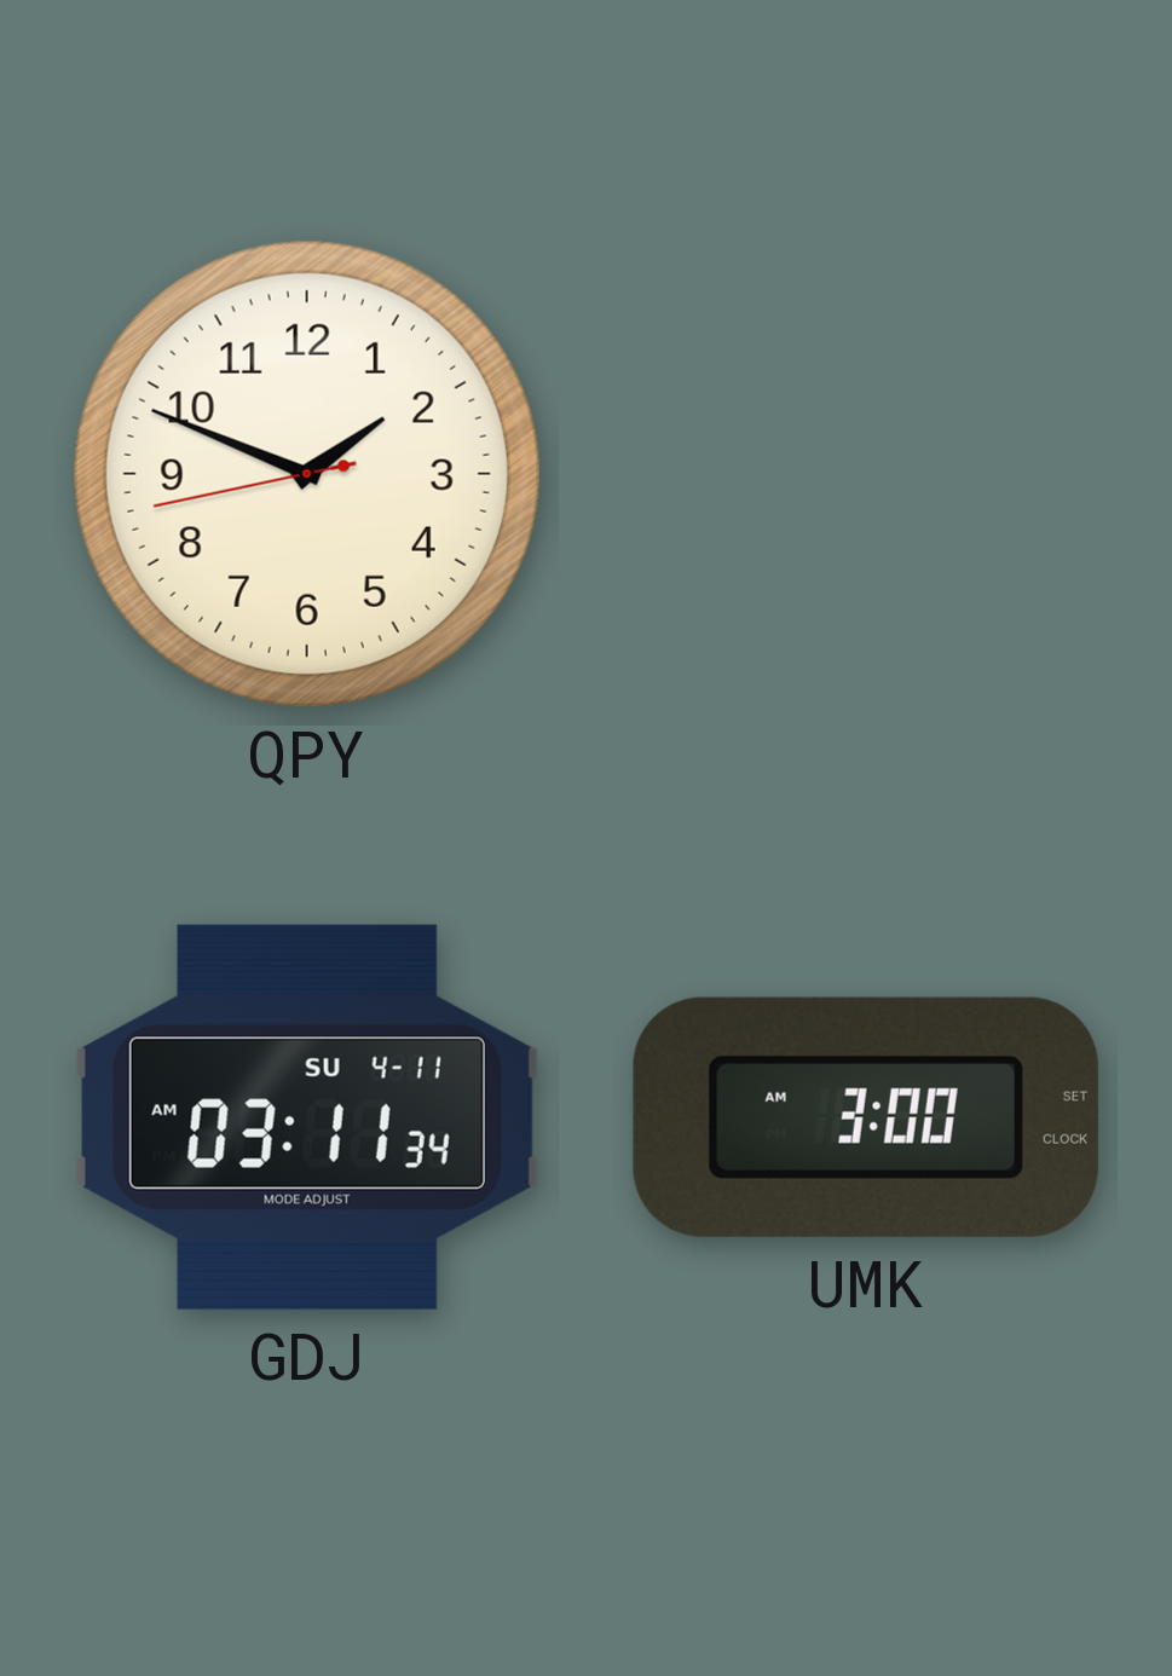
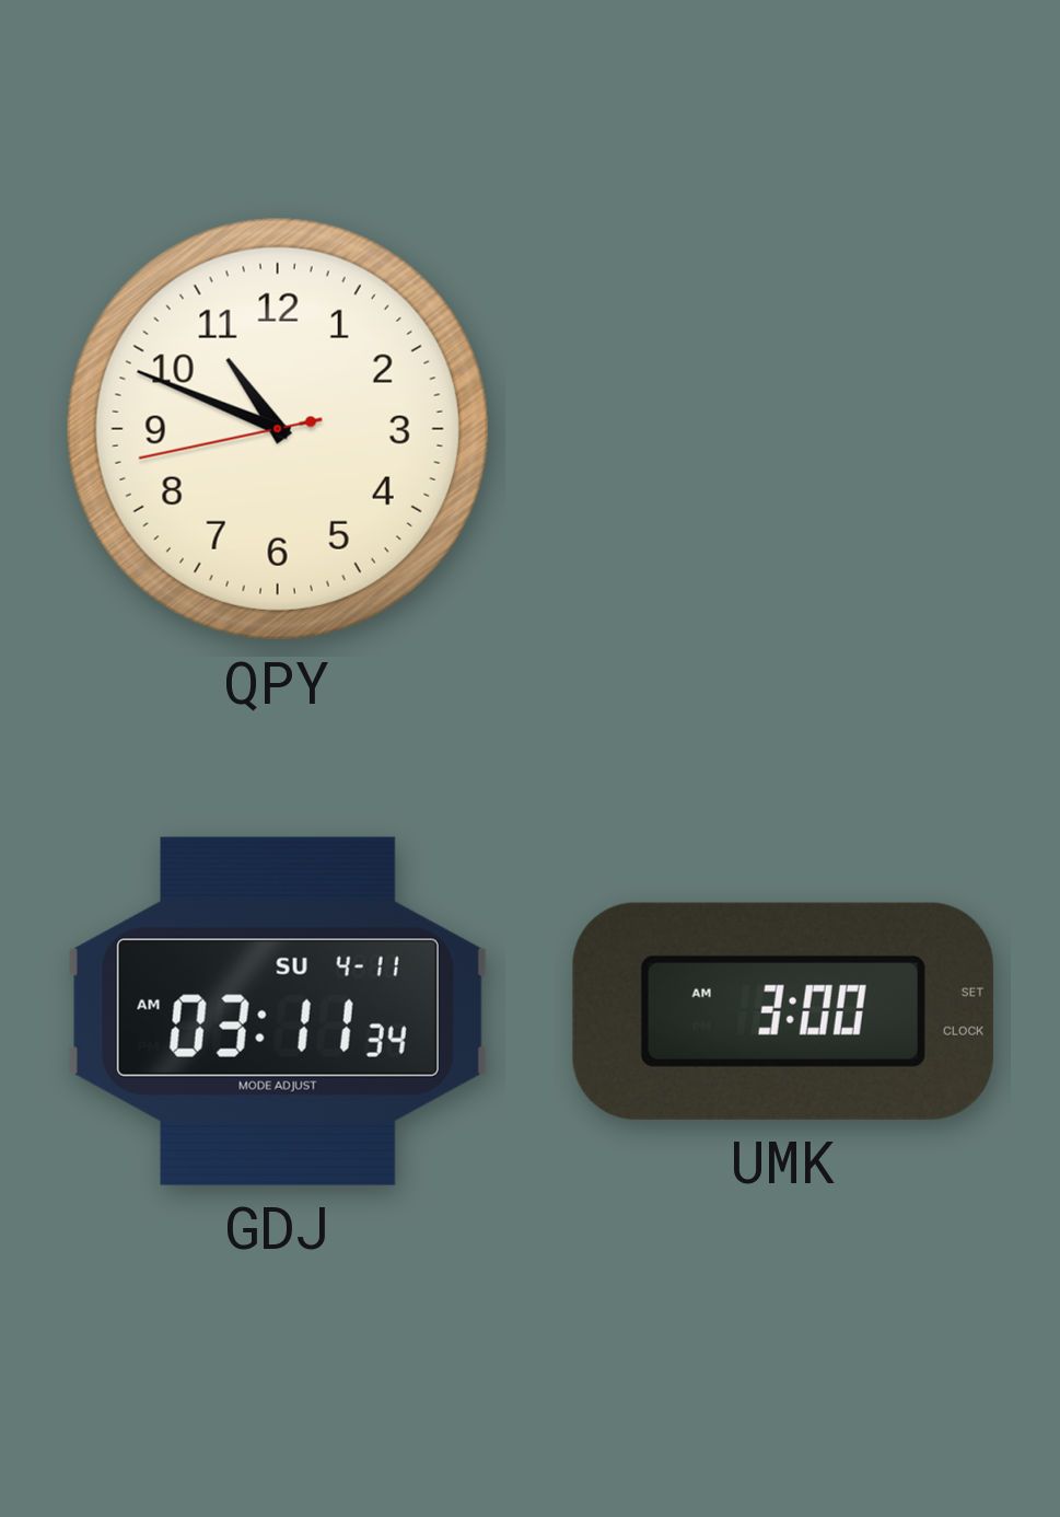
QPY: 1:48 -> 10:48 (278, 429)
